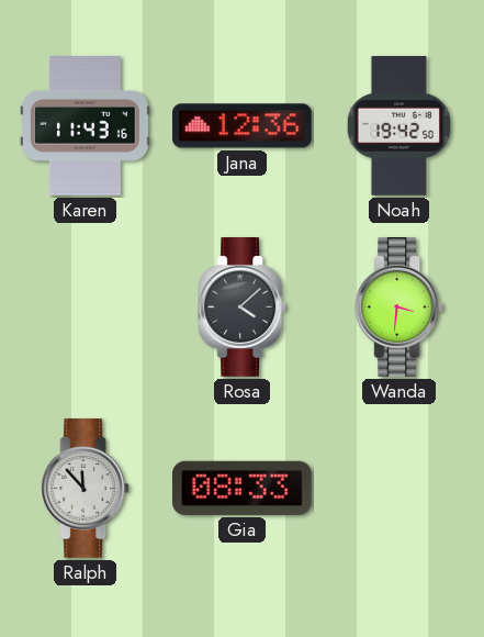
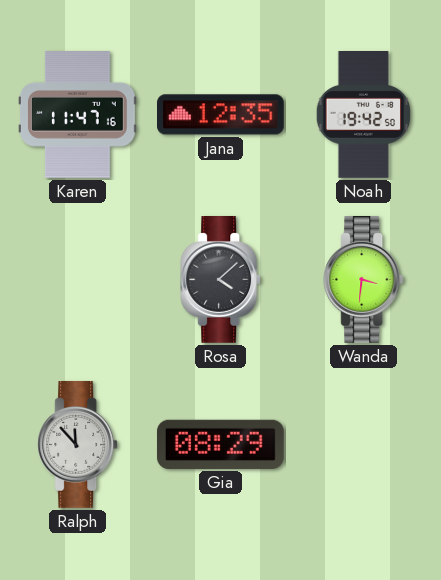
Karen: 11:43 -> 11:47 (78, 115)
Jana: 12:36 -> 12:35 (221, 115)
Gia: 08:33 -> 08:29 (220, 444)
